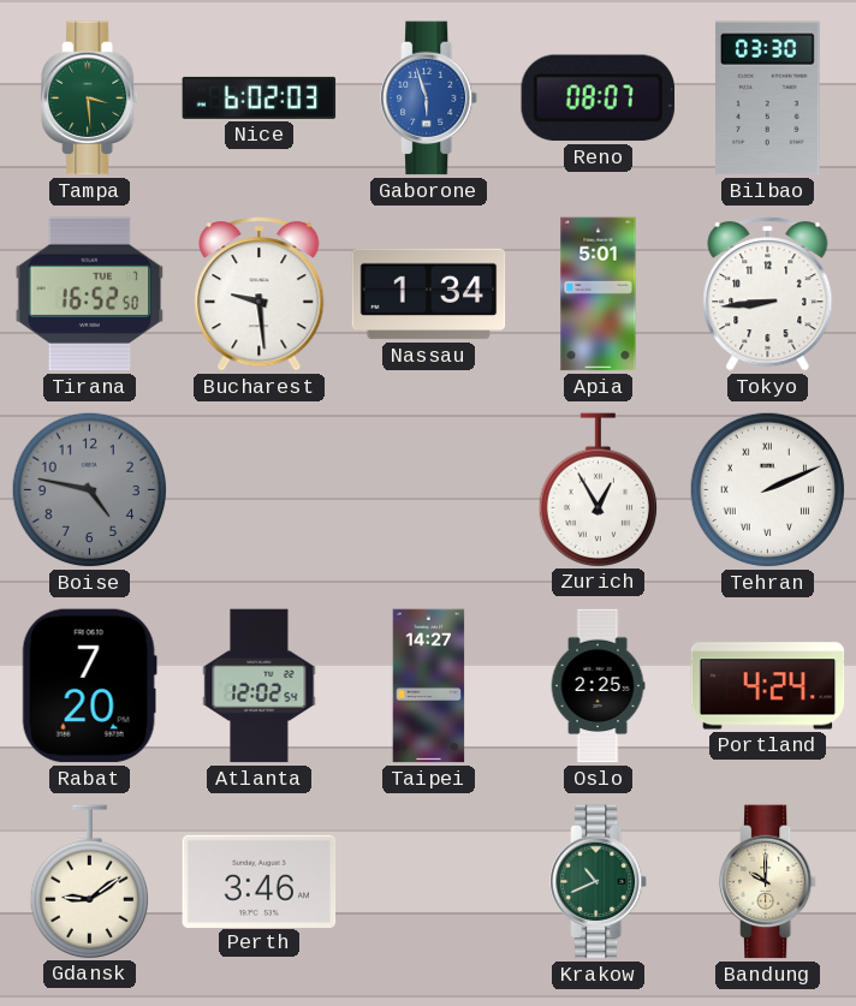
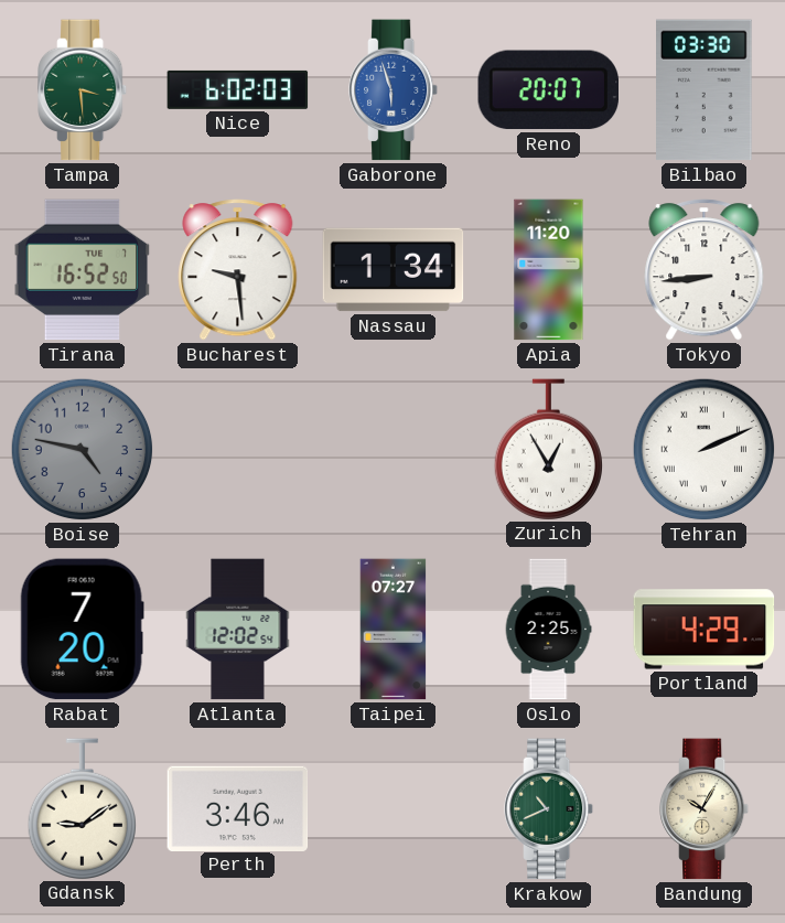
Reno: 08:07 -> 20:07 (548, 90)
Apia: 5:01 -> 11:20 (549, 270)
Taipei: 14:27 -> 07:27 (394, 630)
Portland: 4:24 -> 4:29 (705, 630)
Bandung: 10:00 -> 10:05 (706, 809)
